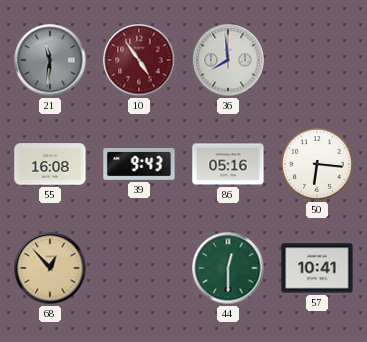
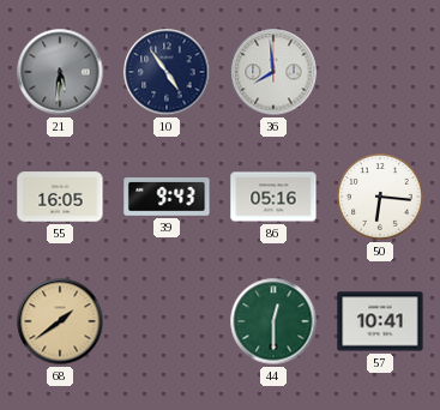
21: 11:31 -> 5:31 (60, 72)
10 dial: burgundy -> navy (167, 72)
55: 16:08 -> 16:05 (60, 197)
68: 12:53 -> 1:39 (60, 321)
